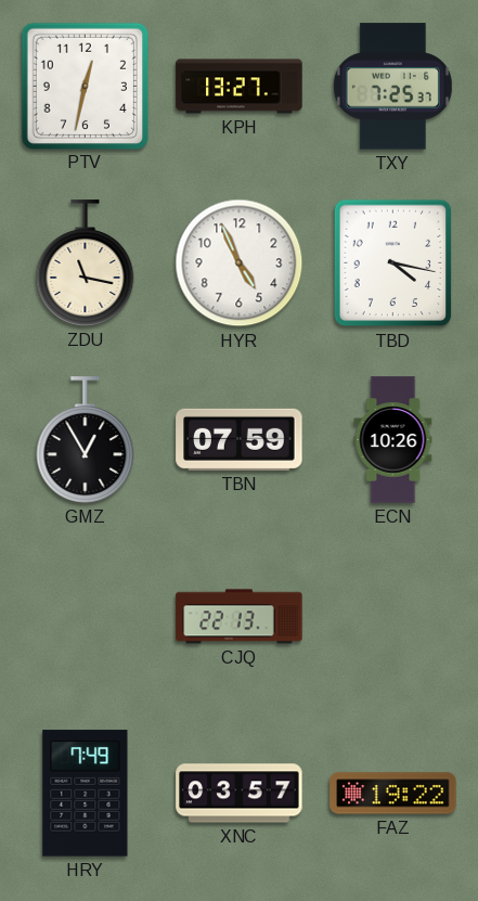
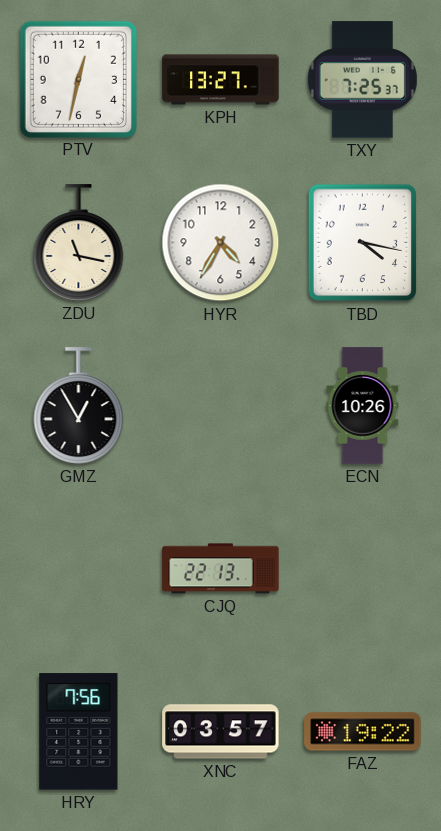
HYR: 4:56 -> 4:35 (221, 243)
TBN: 07:59 -> none (240, 439)
HRY: 7:49 -> 7:56 (79, 732)
